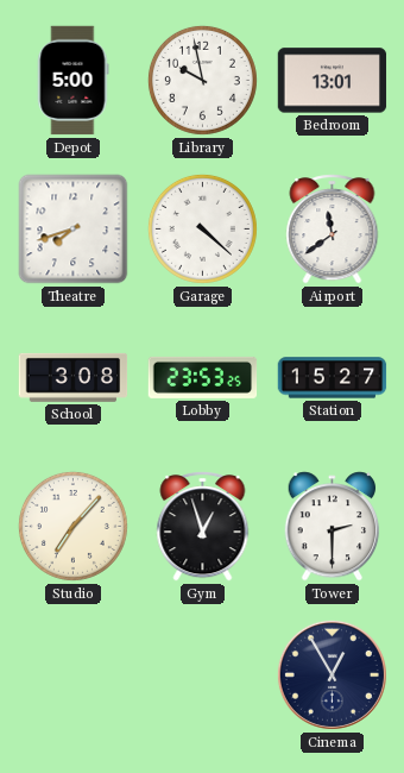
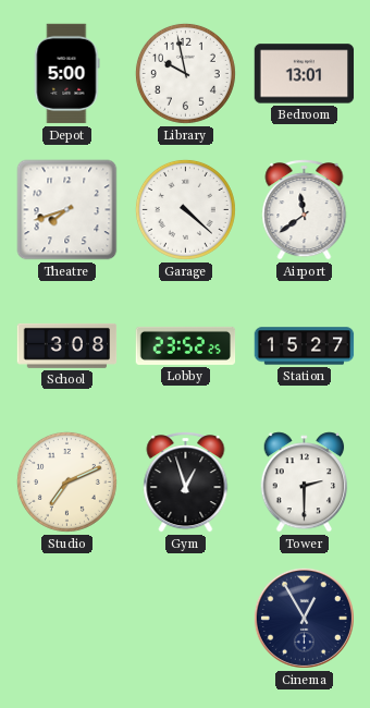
Lobby: 23:53 -> 23:52 (186, 345)
Studio: 7:07 -> 7:11 (66, 481)
